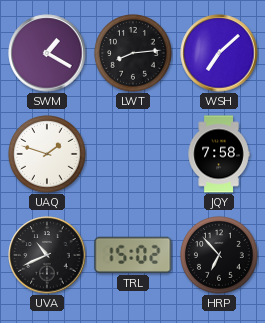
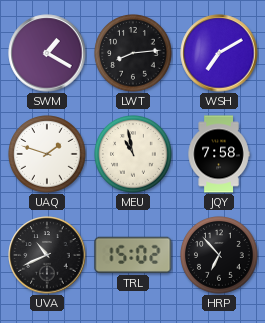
WSH: 7:08 -> 7:10 (219, 53)
MEU: none -> 10:58 (133, 154)
